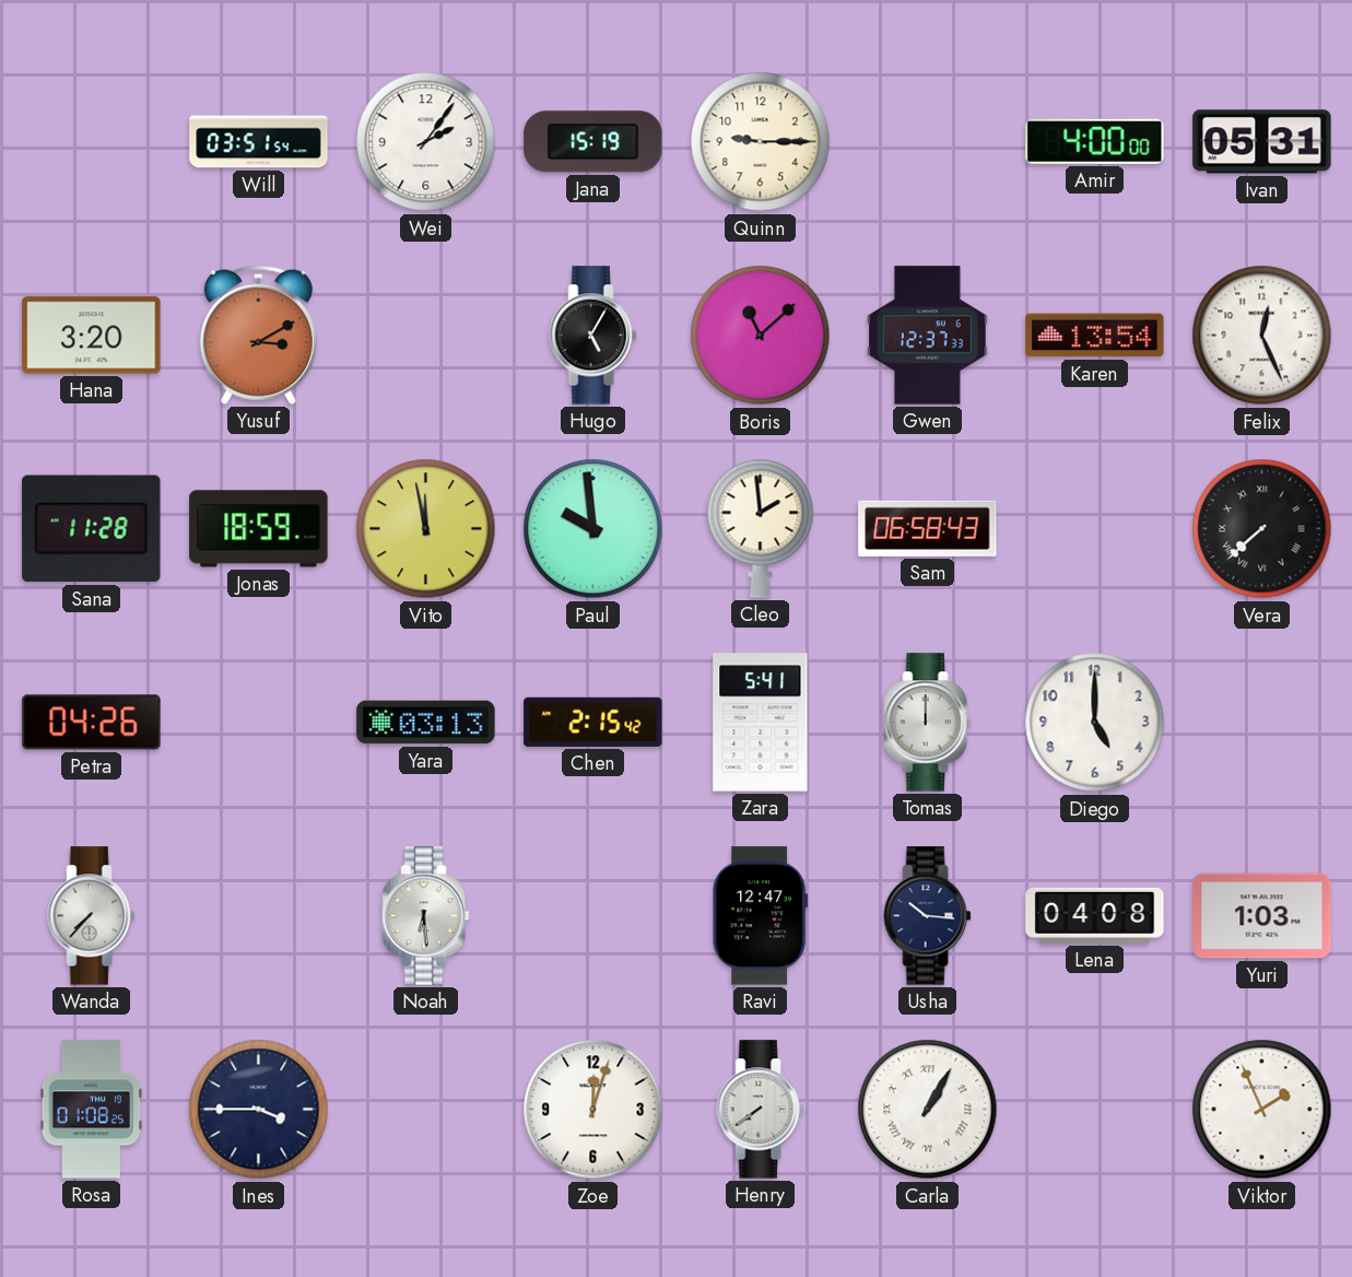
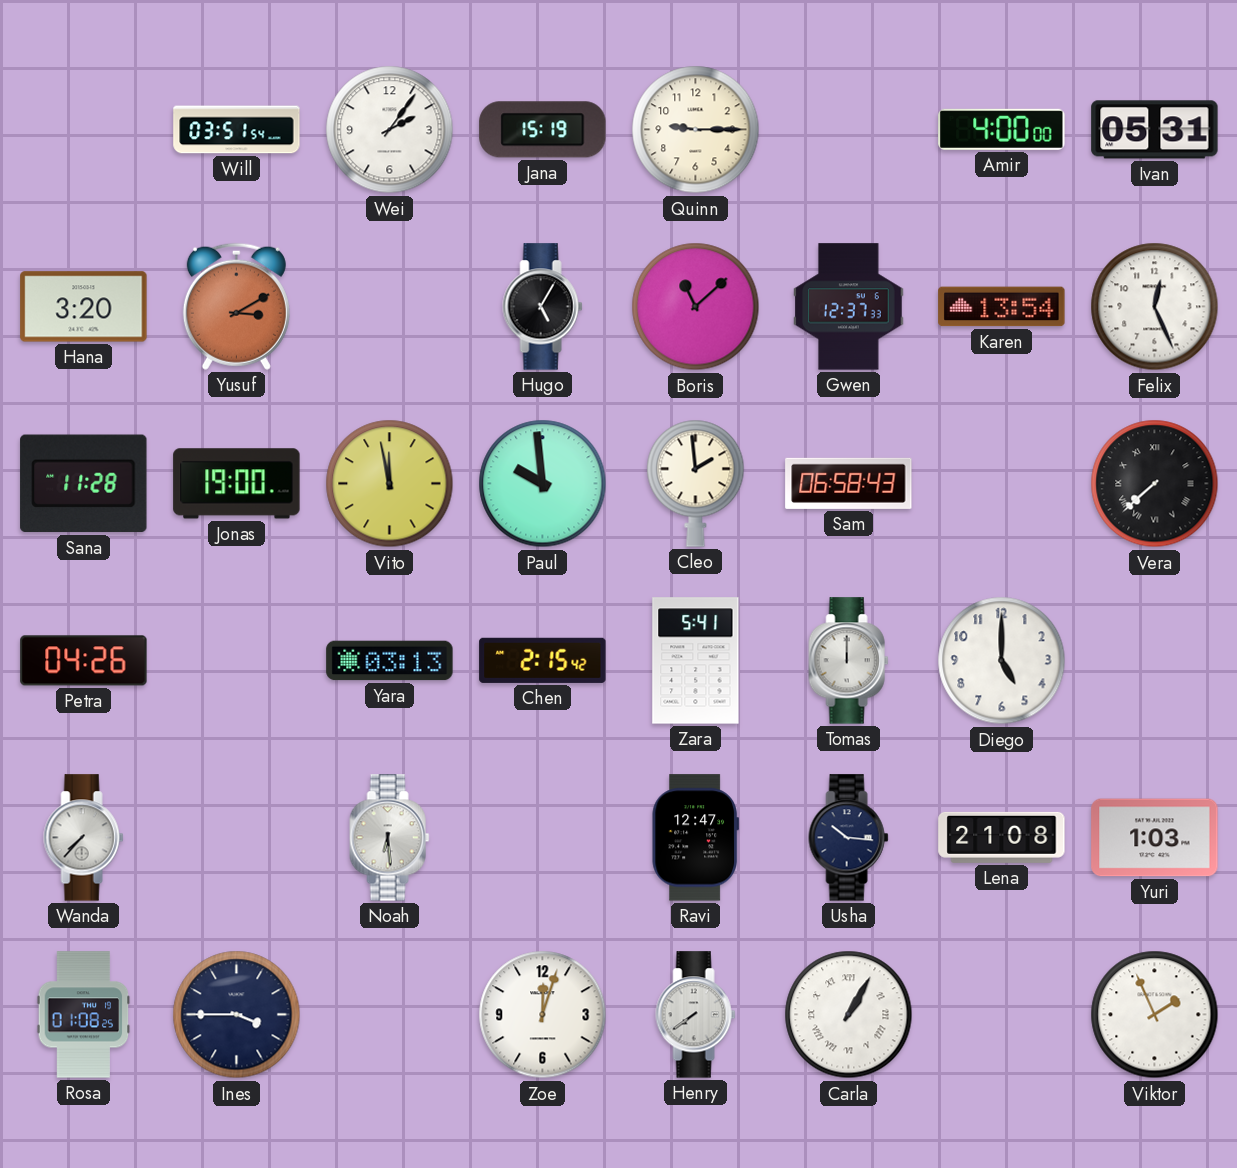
Jonas: 18:59 -> 19:00 (237, 484)
Lena: 04:08 -> 21:08 (1002, 837)
